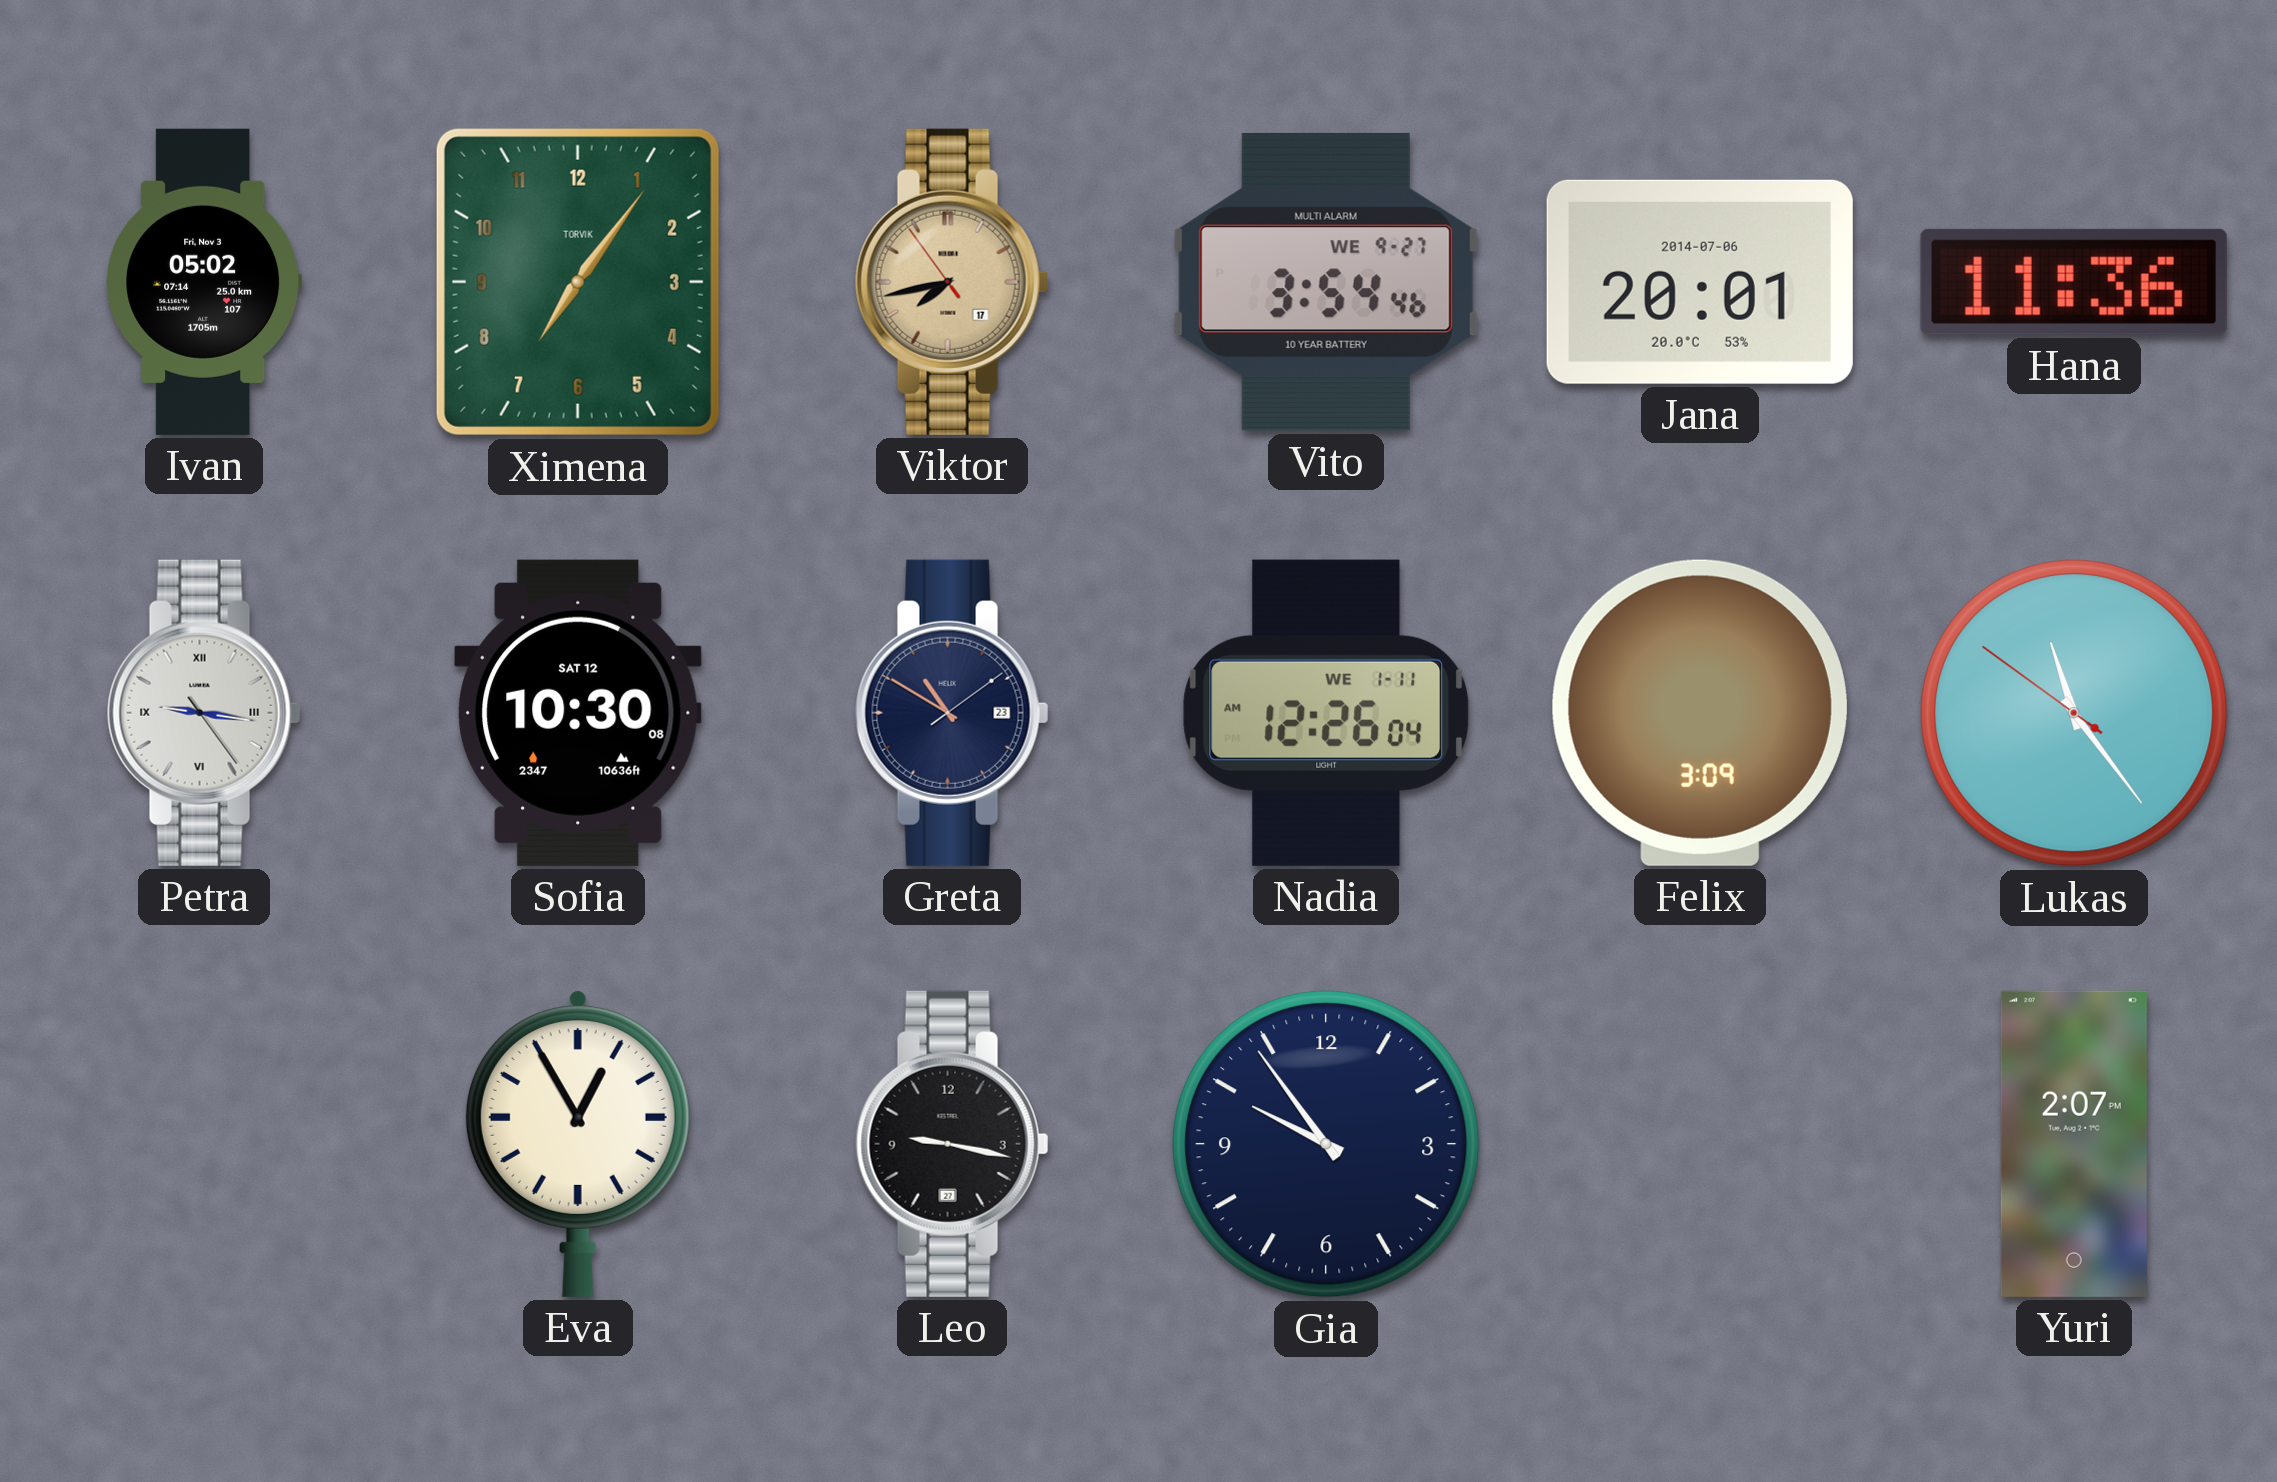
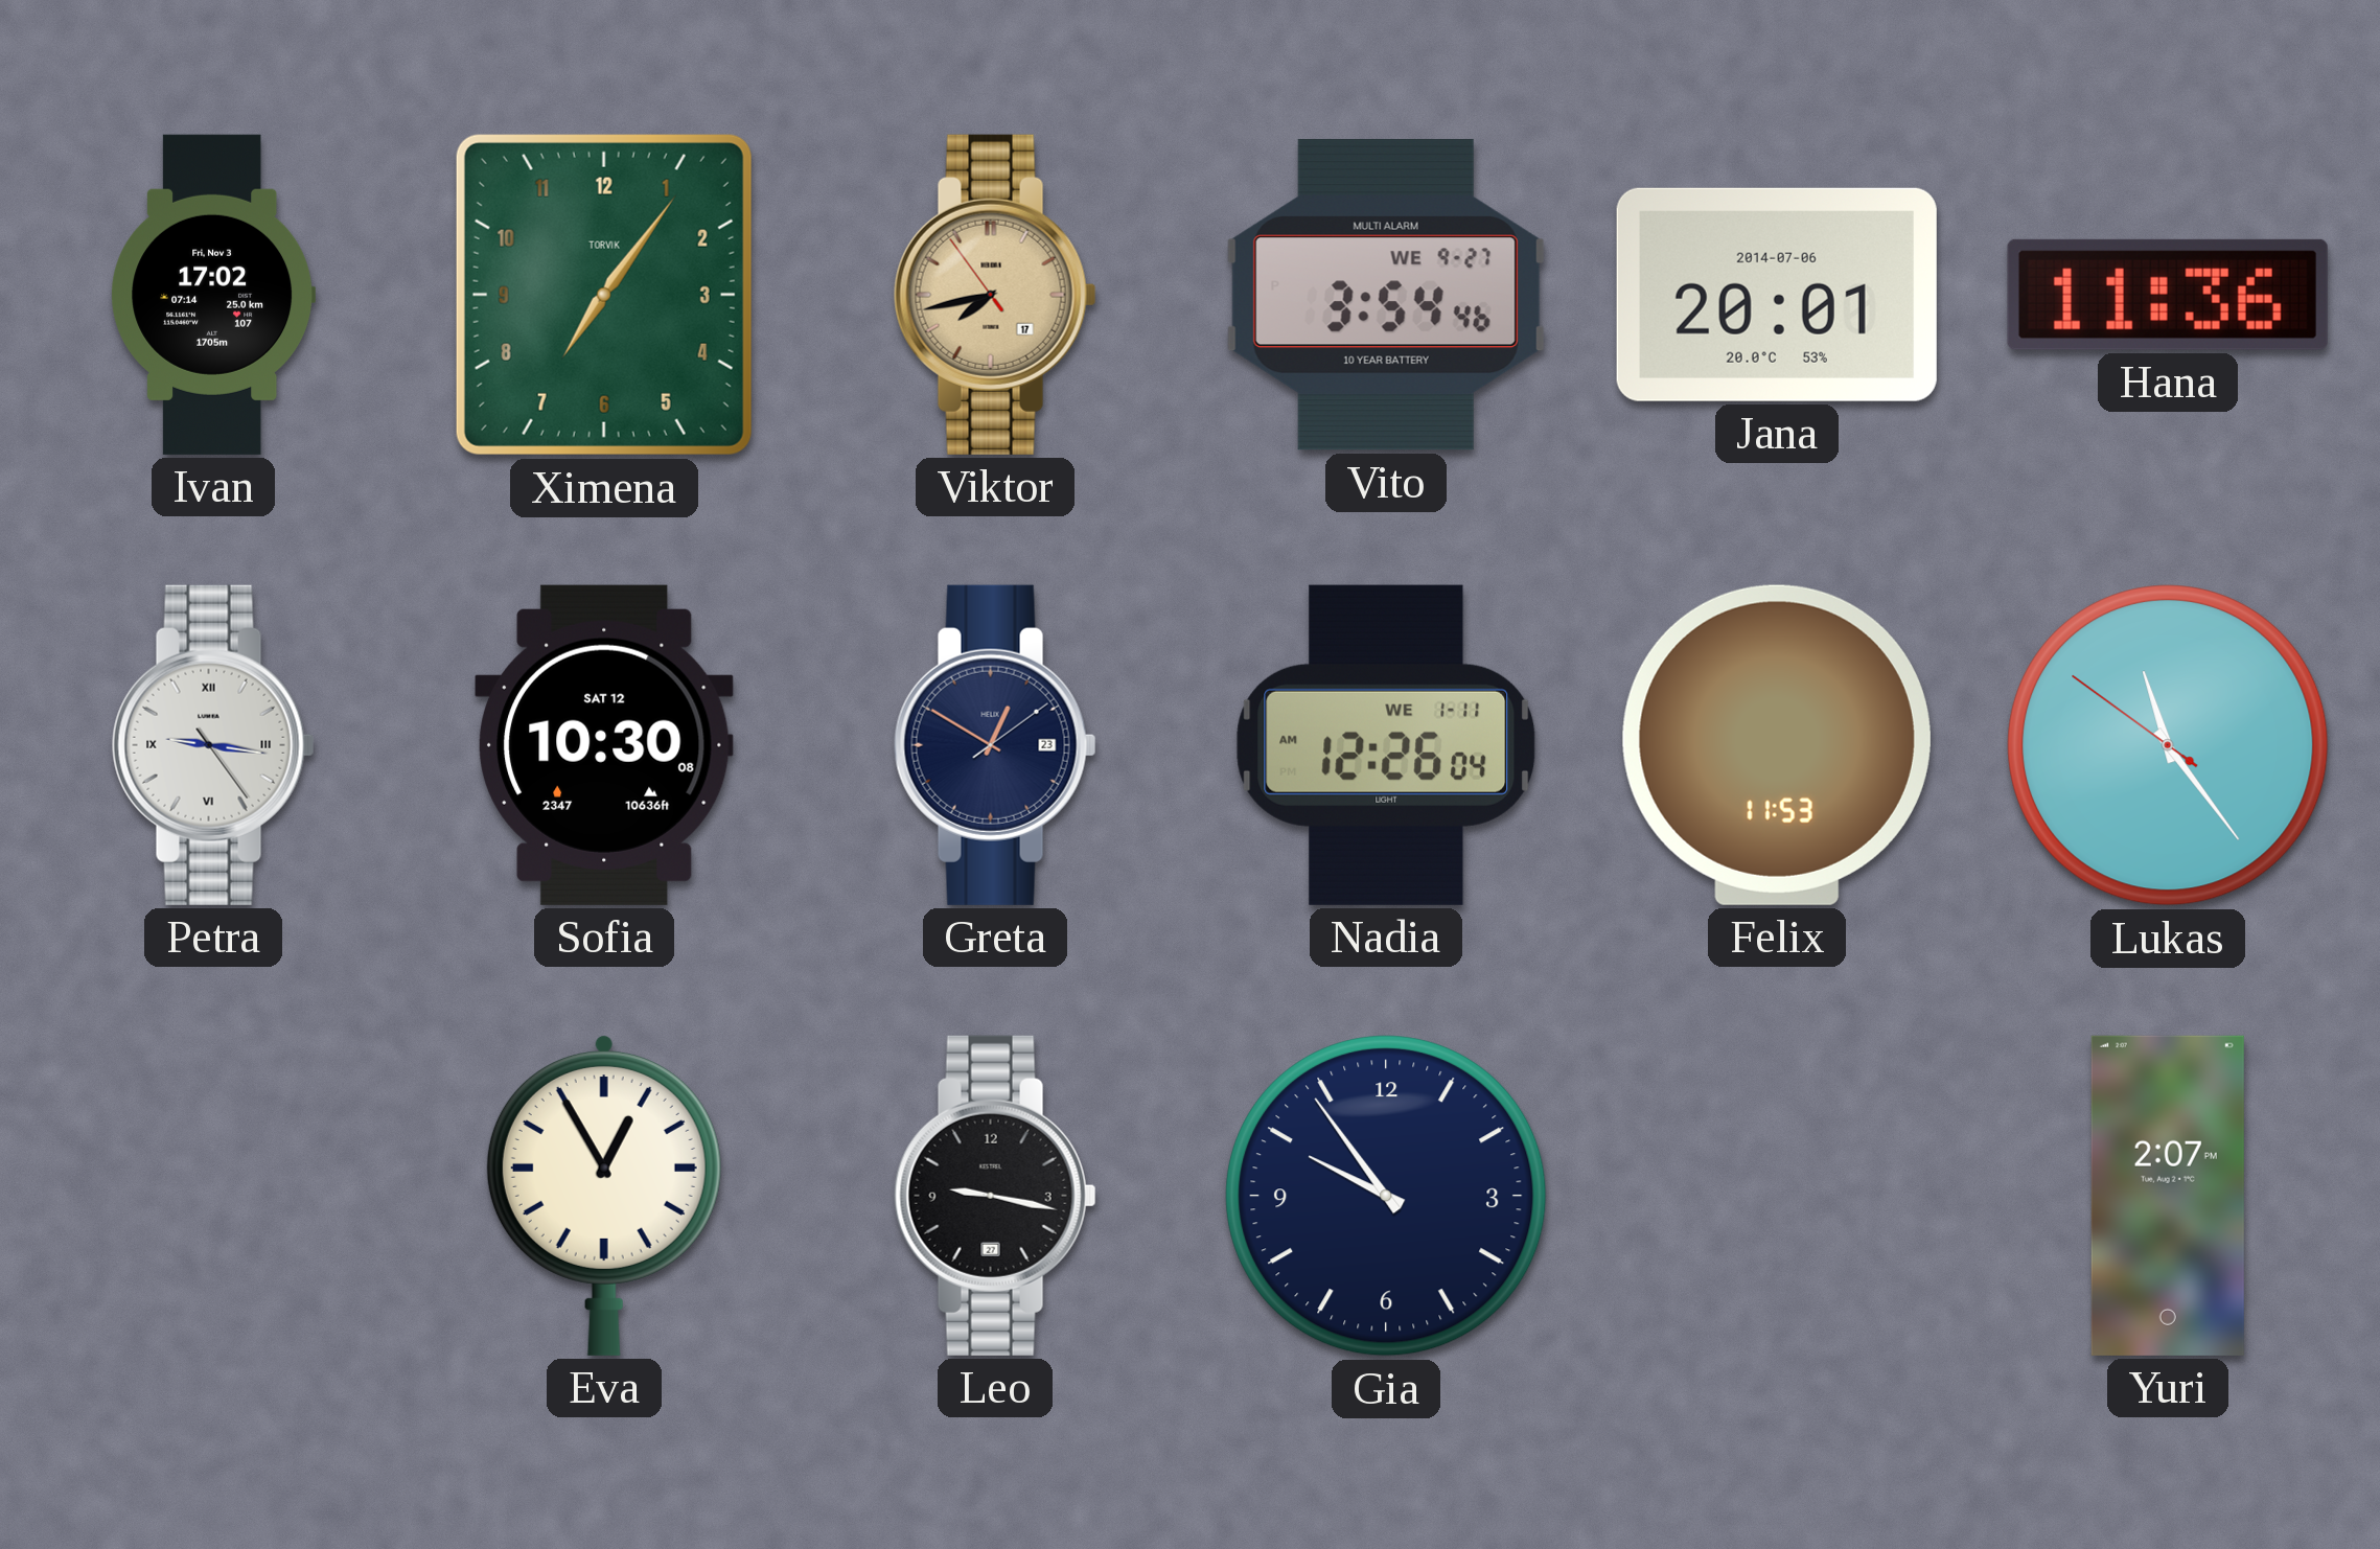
Ivan: 05:02 -> 17:02 (212, 295)
Greta: 10:50 -> 12:50 (995, 745)
Felix: 3:09 -> 11:53 (1777, 745)
